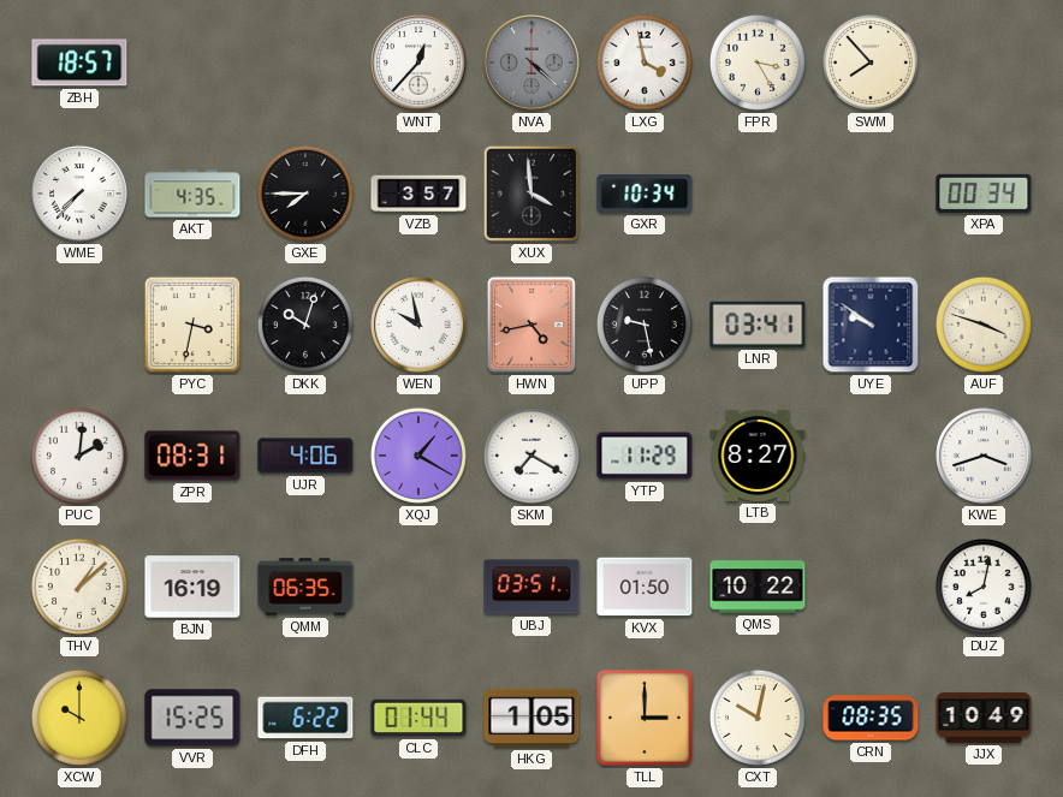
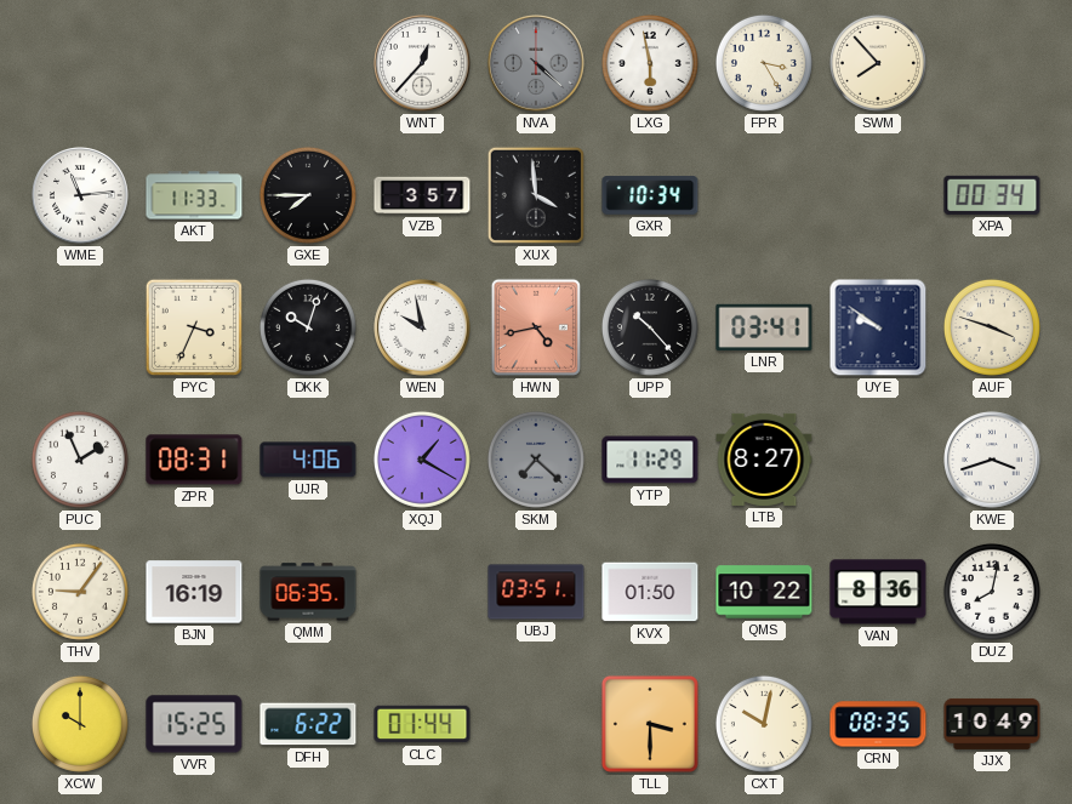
ZBH: 18:57 -> none (79, 63)
LXG: 3:58 -> 5:58 (650, 63)
WME: 7:37 -> 11:14 (80, 195)
AKT: 4:35 -> 11:33 (194, 195)
PYC: 3:32 -> 3:34 (194, 327)
UPP: 9:28 -> 10:23 (650, 327)
PUC: 2:01 -> 1:56 (80, 460)
SKM: 7:20 -> 7:22 (536, 460)
SKM dial: white -> grey (536, 460)
THV: 1:08 -> 9:06 (80, 592)
VAN: none -> 8:36 (878, 592)
HKG: 1:05 -> none (531, 718)
TLL: 3:00 -> 3:30 (650, 724)
